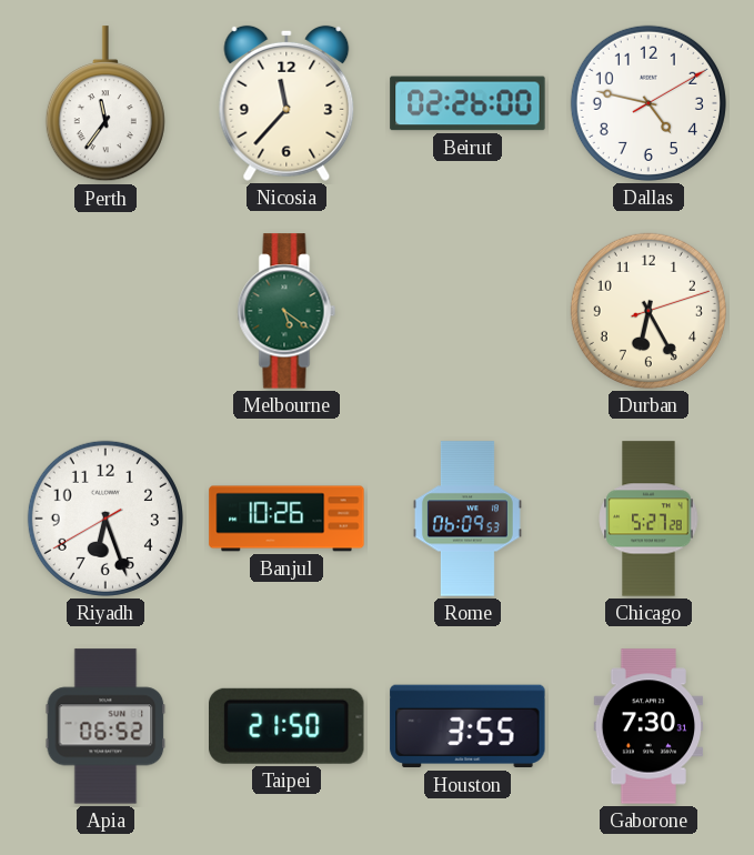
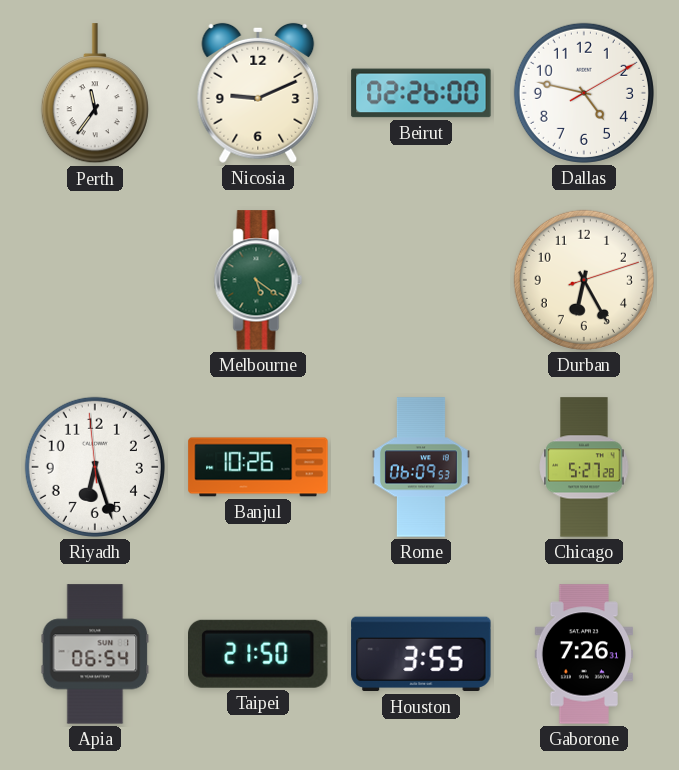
Nicosia: 11:37 -> 9:11 (258, 93)
Riyadh: 6:26:40 -> 6:26:59 (95, 467)
Apia: 06:52 -> 06:54 (95, 654)
Gaborone: 7:30 -> 7:26 (584, 654)
